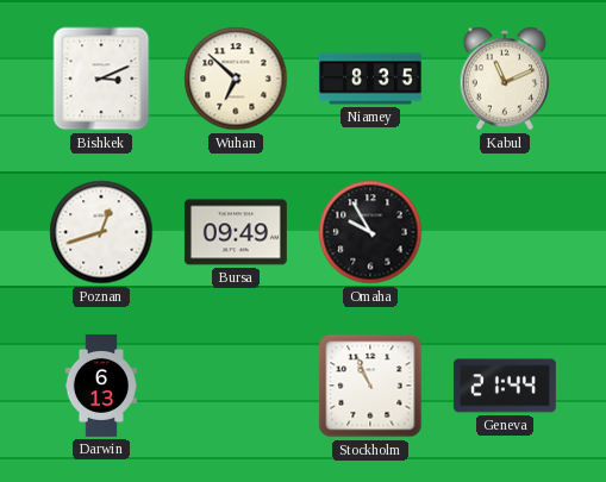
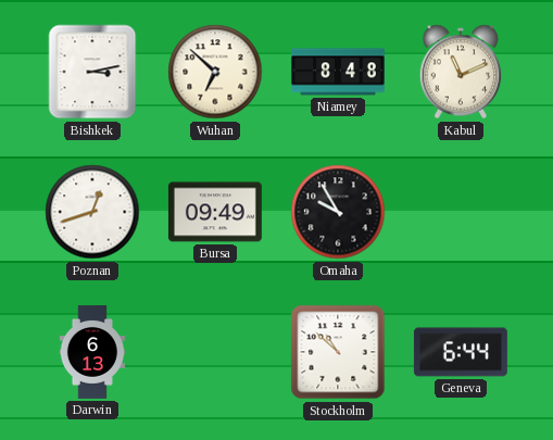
Bishkek: 3:11 -> 3:13 (92, 72)
Niamey: 8:35 -> 8:48 (338, 72)
Stockholm: 10:56 -> 10:52 (338, 352)
Geneva: 21:44 -> 6:44 (461, 352)
